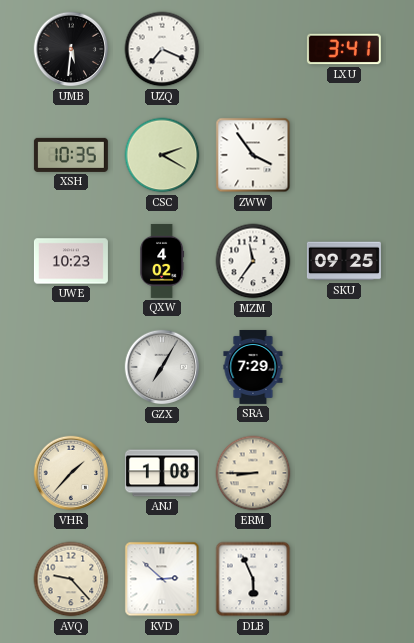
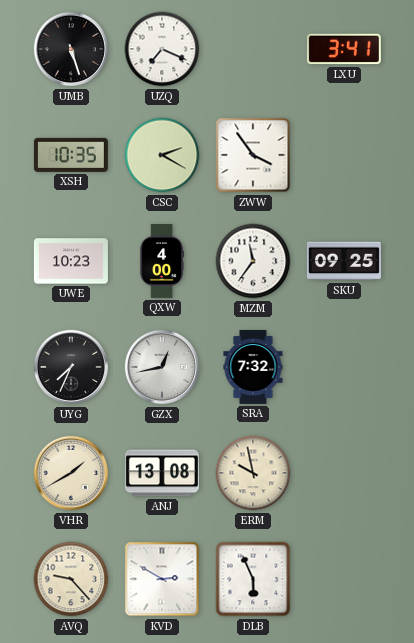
UMB: 5:31 -> 5:27 (71, 49)
QXW: 4:02 -> 4:00 (162, 261)
UYG: none -> 7:34 (71, 367)
GZX: 7:05 -> 12:43 (162, 367)
SRA: 7:29 -> 7:32 (253, 367)
VHR: 1:37 -> 1:40 (71, 473)
ANJ: 1:08 -> 13:08 (162, 473)
ERM: 8:45 -> 9:58 (253, 473)
KVD: 2:52 -> 2:50 (162, 579)
